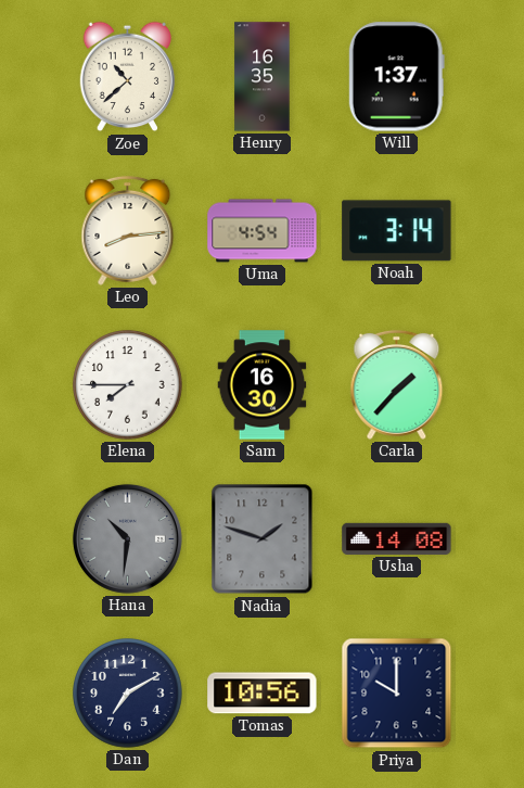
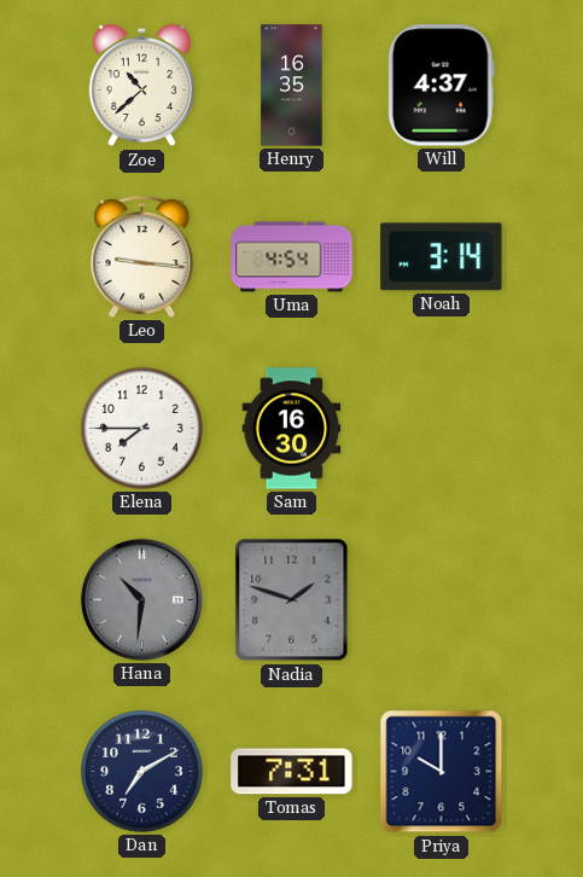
Will: 1:37 -> 4:37 (441, 86)
Leo: 8:14 -> 9:16 (142, 256)
Carla: 1:37 -> none (397, 384)
Usha: 14:08 -> none (397, 538)
Tomas: 10:56 -> 7:31 (292, 772)
